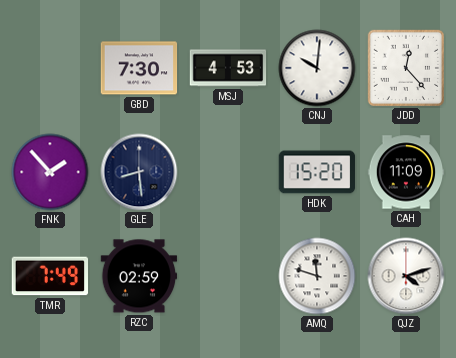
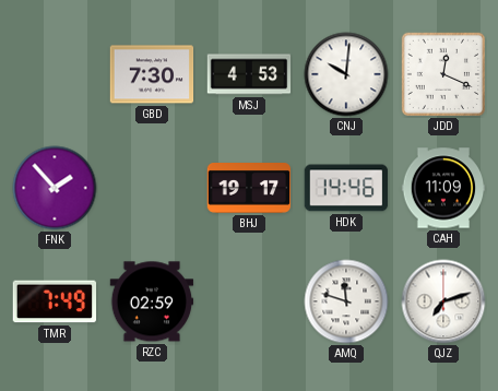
JDD: 12:23 -> 12:19 (443, 74)
GLE: 8:29 -> none (139, 172)
BHJ: none -> 19:17 (249, 189)
HDK: 15:20 -> 14:46 (346, 188)
QJZ: 4:12 -> 7:12 (443, 301)
